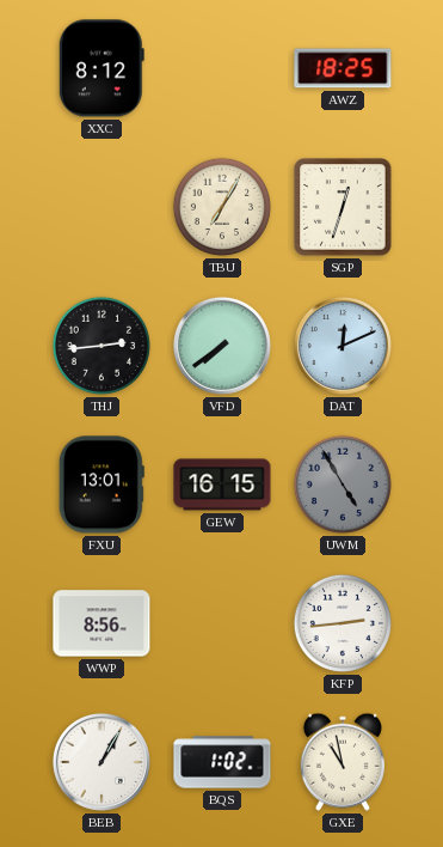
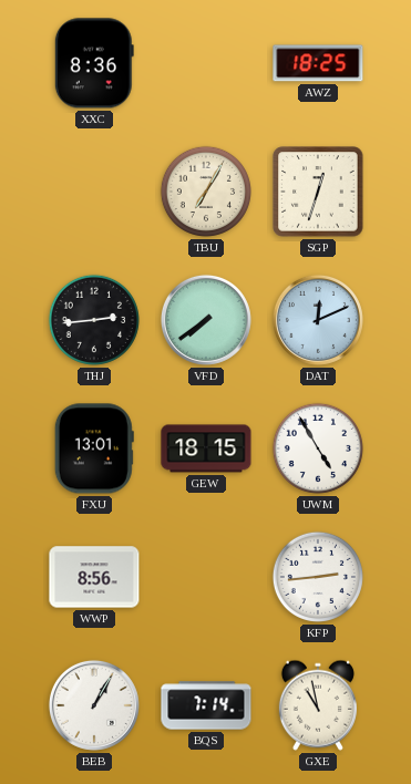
XXC: 8:12 -> 8:36 (94, 63)
GEW: 16:15 -> 18:15 (206, 448)
UWM dial: grey -> white (318, 448)
BQS: 1:02 -> 7:14 (206, 705)
